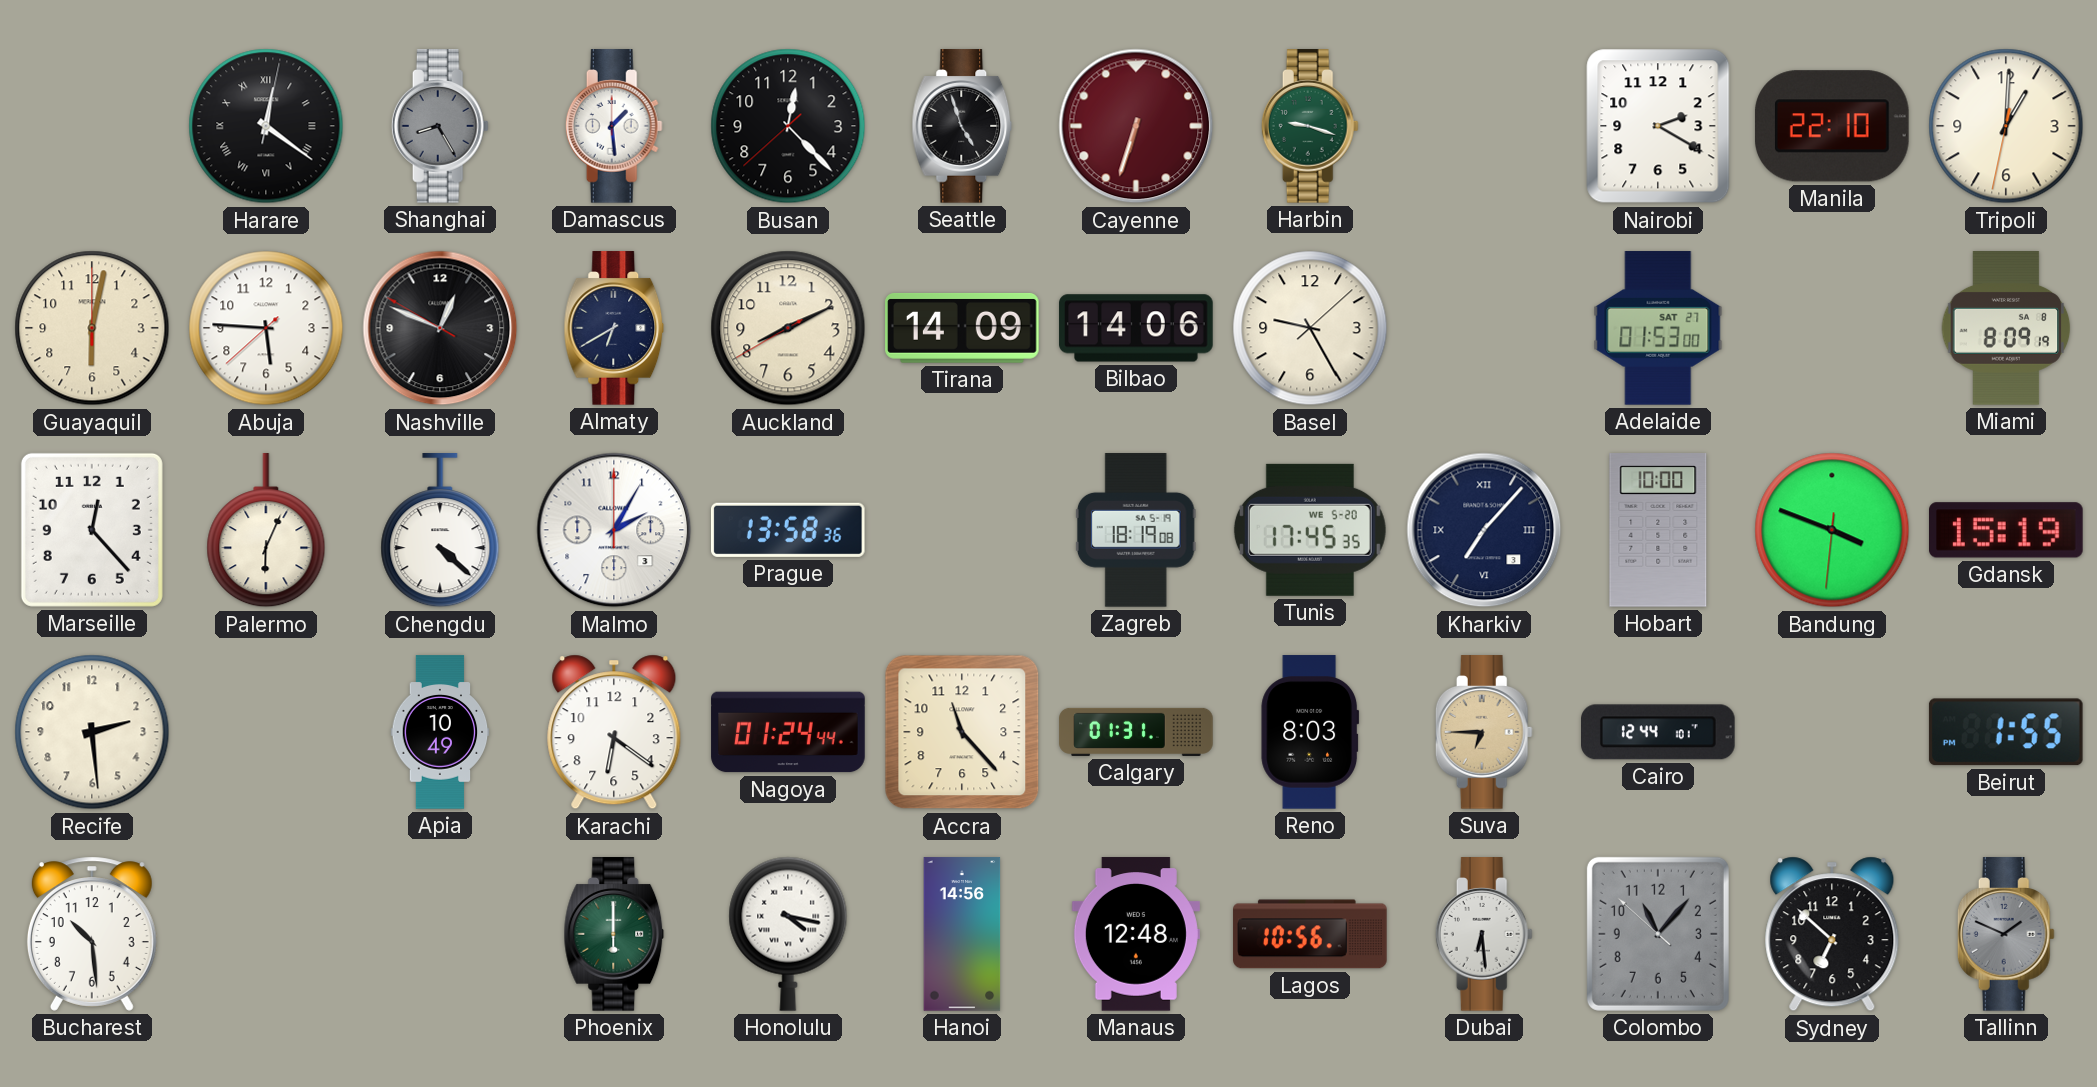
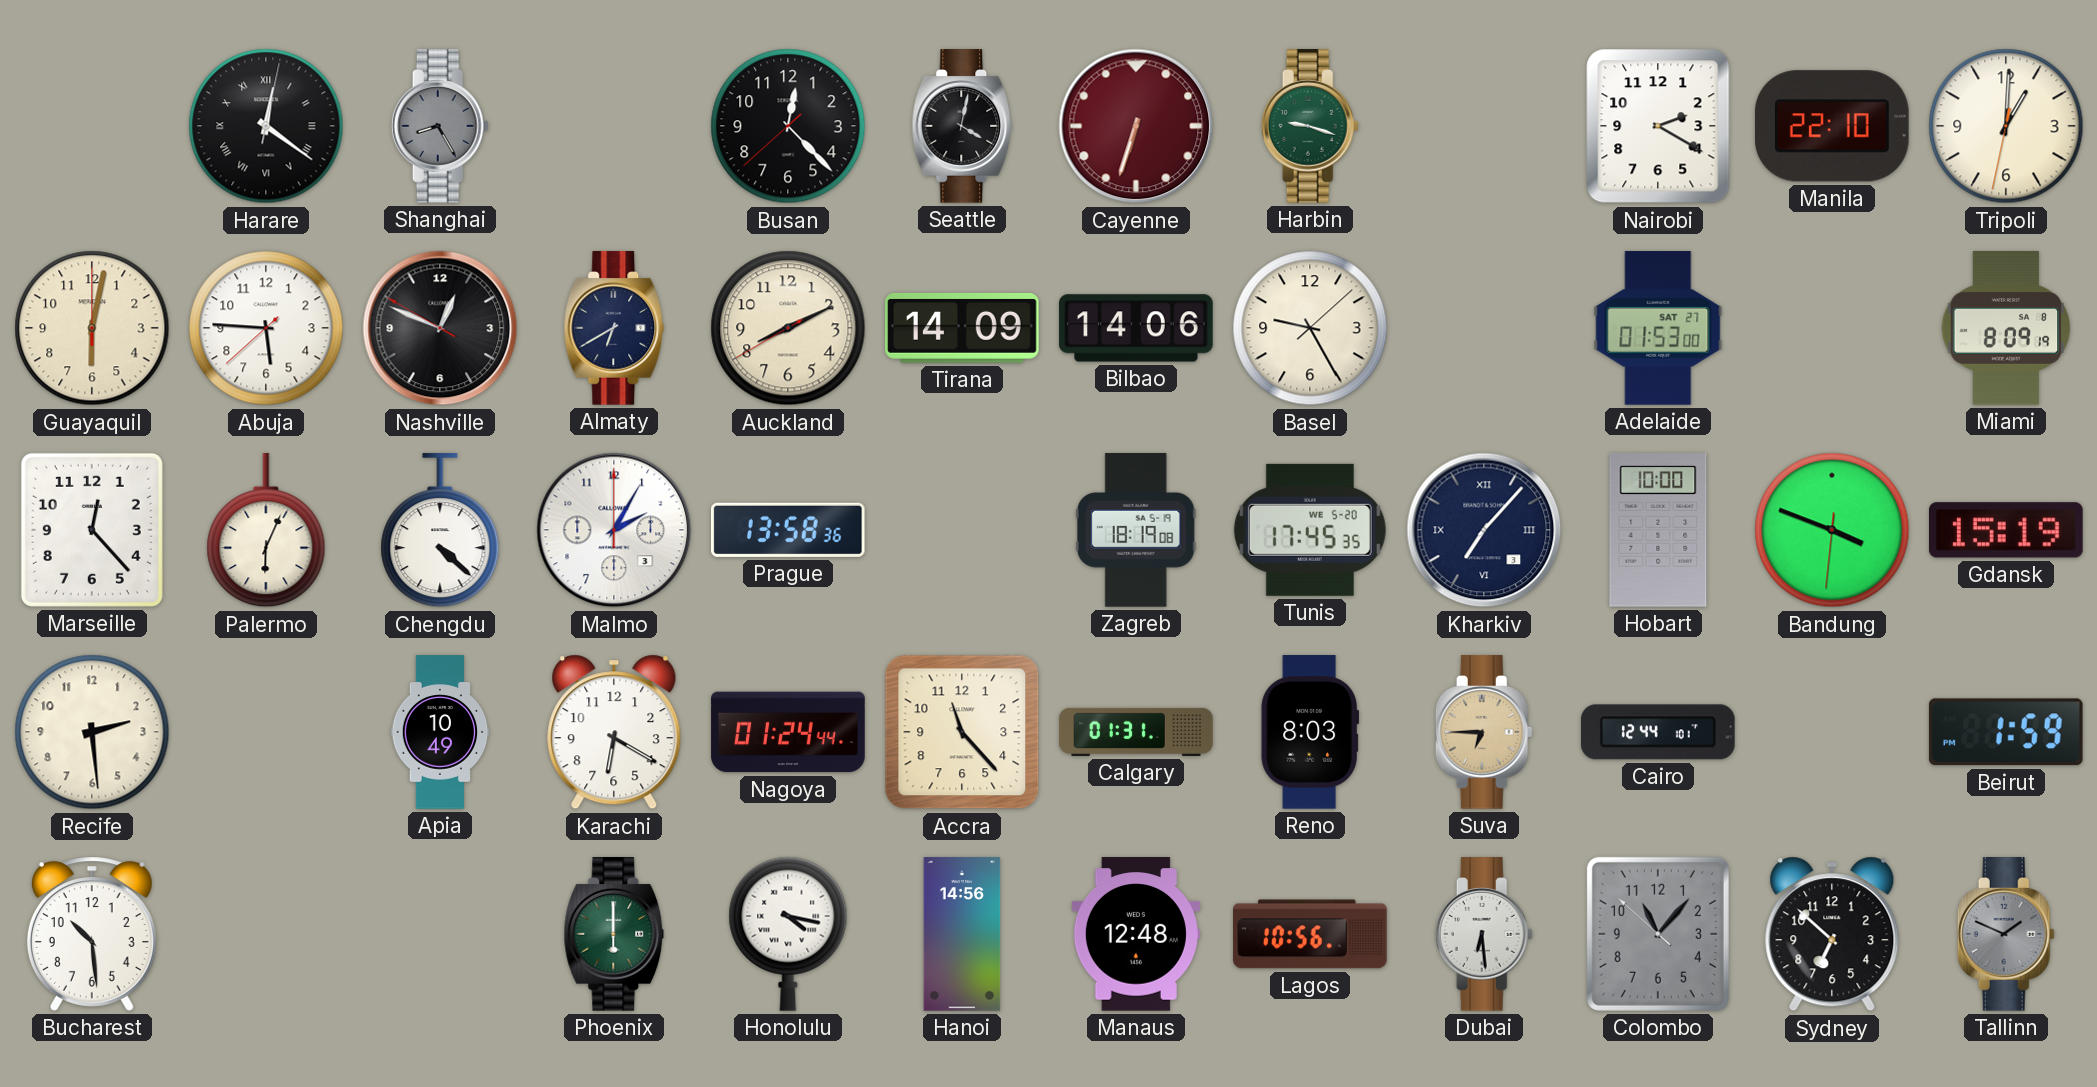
Damascus: 1:29 -> none (614, 126)
Seattle: 4:57 -> 4:02 (962, 126)
Karachi: 6:21 -> 6:20 (614, 732)
Beirut: 1:55 -> 1:59 (2006, 732)
